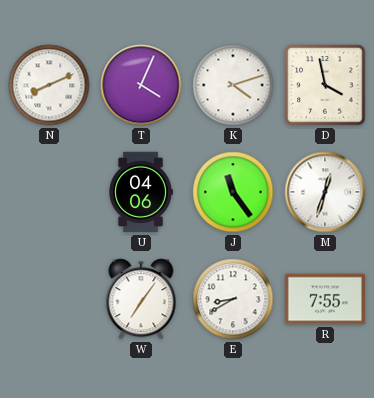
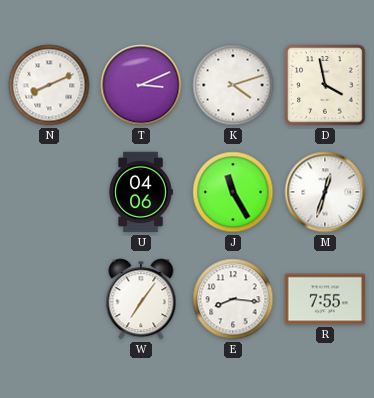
T: 4:04 -> 3:11 (141, 85)
J: 11:24 -> 11:25 (233, 192)
E: 8:40 -> 8:16 (233, 299)
